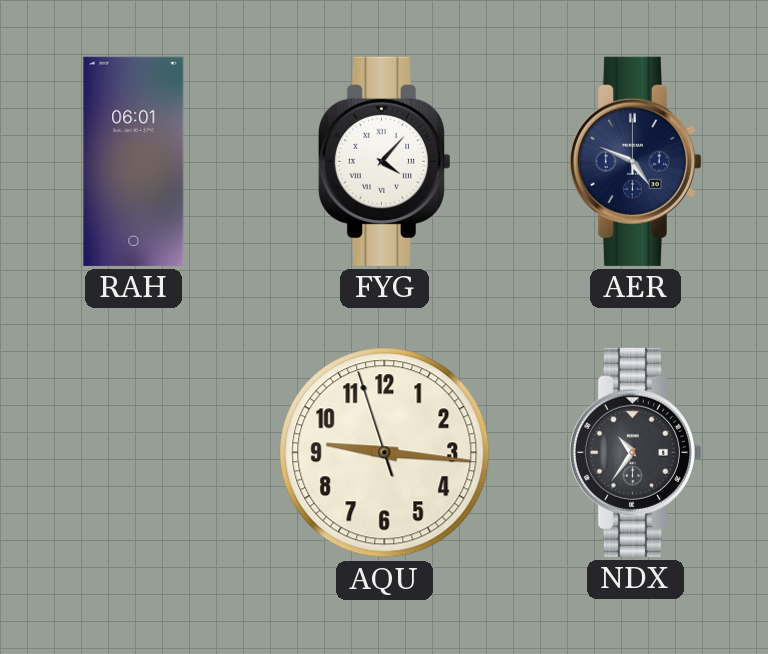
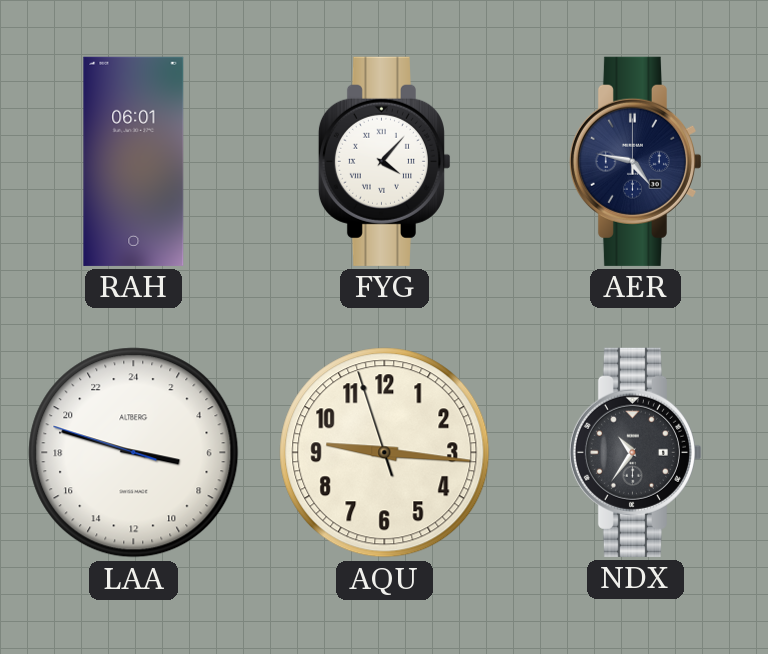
AER: 4:49 -> 4:47 (635, 161)
LAA: none -> 6:47 (134, 453)
